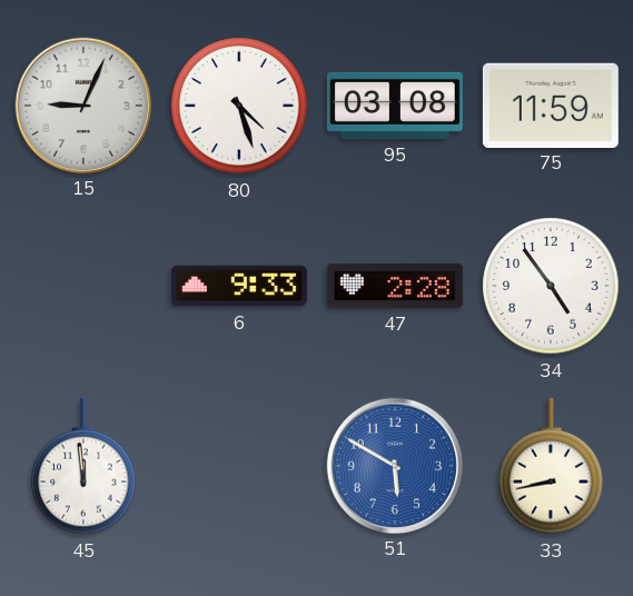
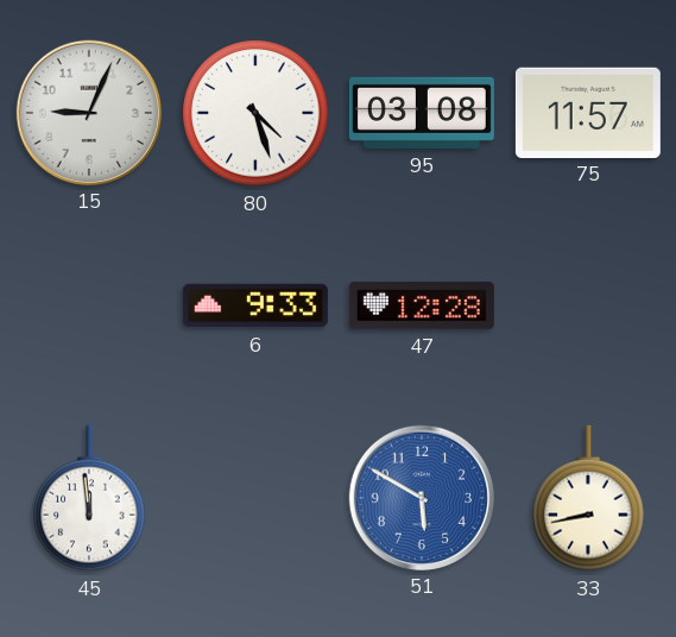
75: 11:59 -> 11:57 (588, 112)
47: 2:28 -> 12:28 (422, 305)
34: 4:54 -> none (551, 286)
